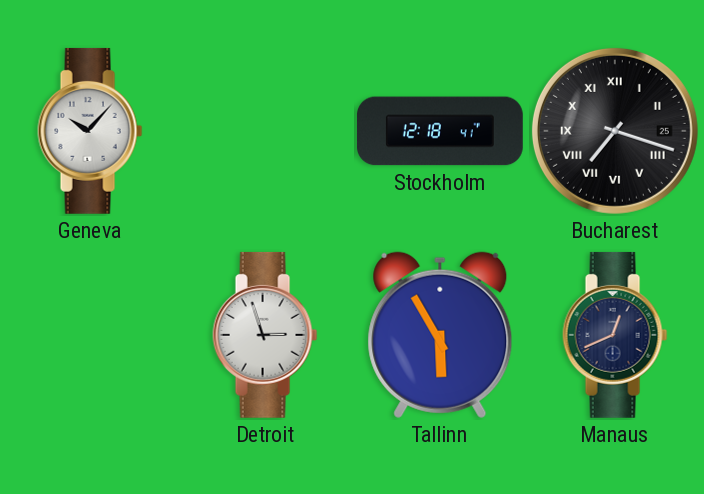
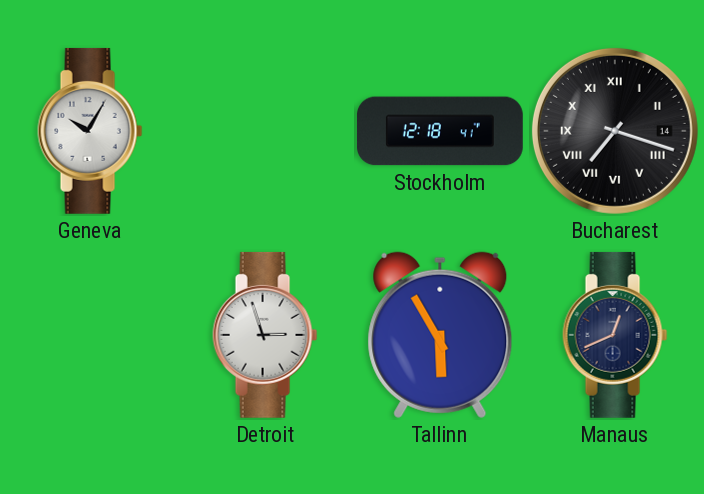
Geneva: 10:07 -> 10:05 (90, 131)
Bucharest date: 25 -> 14 (615, 131)
